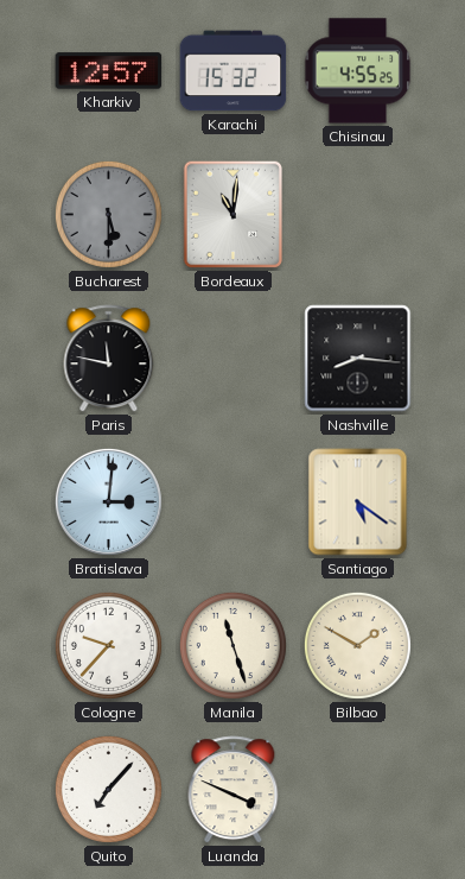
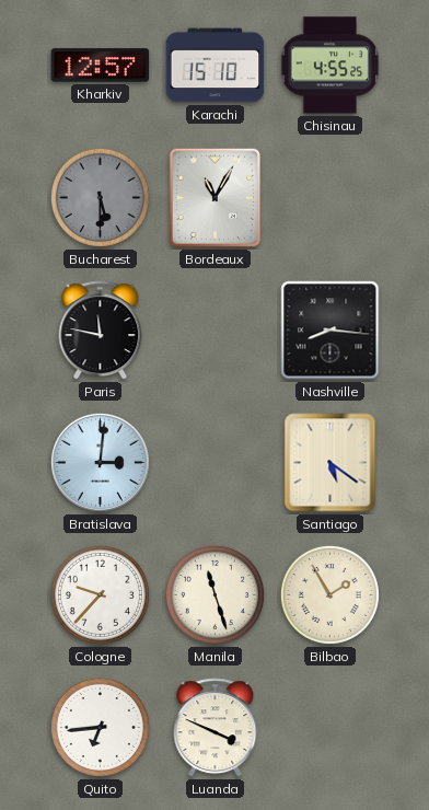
Karachi: 15:32 -> 15:10 (216, 66)
Bordeaux: 11:01 -> 11:05 (216, 198)
Bilbao: 1:50 -> 1:55 (329, 594)
Quito: 7:07 -> 6:44 (100, 727)
